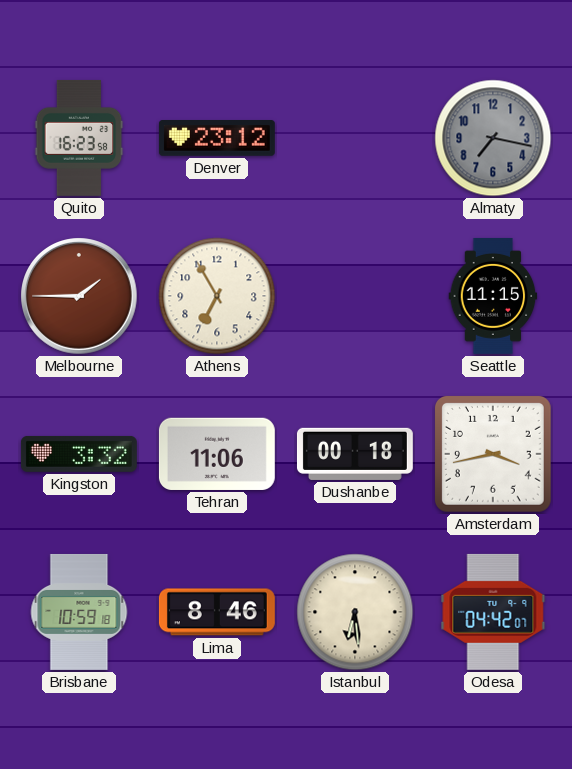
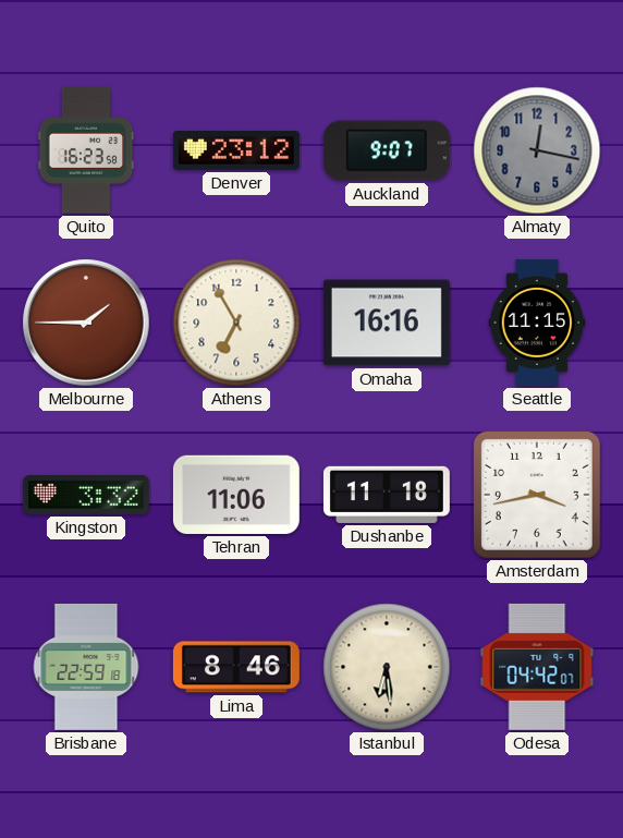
Auckland: none -> 9:07 (387, 150)
Almaty: 7:17 -> 12:17 (537, 150)
Omaha: none -> 16:16 (387, 323)
Dushanbe: 00:18 -> 11:18 (387, 495)
Brisbane: 10:59 -> 22:59 (86, 667)
